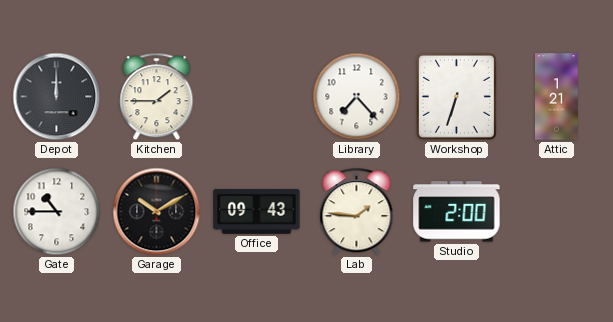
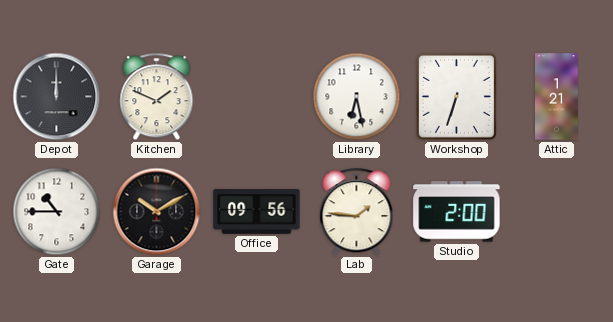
Kitchen: 1:45 -> 1:49 (157, 97)
Library: 7:23 -> 6:28 (357, 97)
Office: 09:43 -> 09:56 (257, 211)
